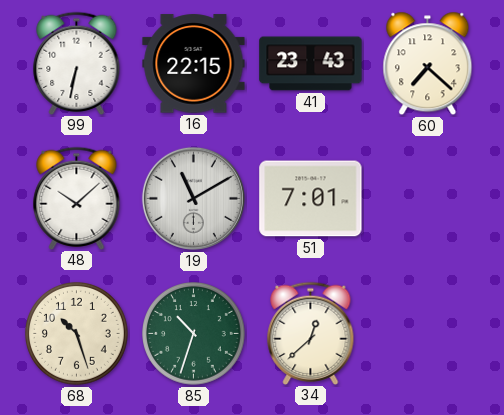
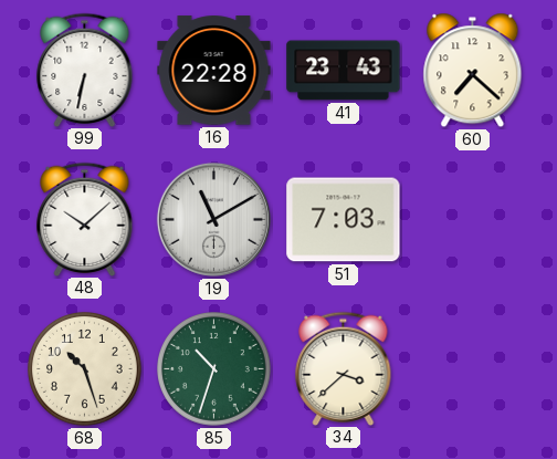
16: 22:15 -> 22:28 (214, 71)
51: 7:01 -> 7:03 (344, 220)
34: 12:38 -> 3:38 (344, 368)
